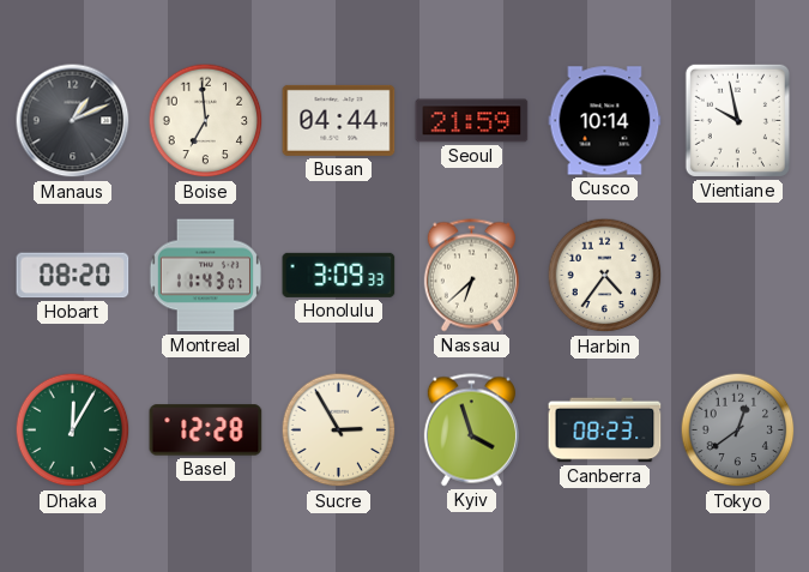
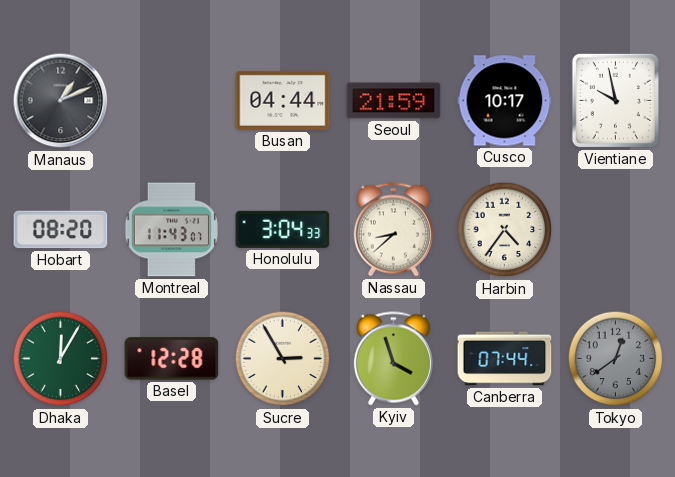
Boise: 6:59 -> none (206, 121)
Cusco: 10:14 -> 10:17 (505, 101)
Honolulu: 3:09 -> 3:04 (283, 229)
Nassau: 6:38 -> 8:38 (393, 230)
Canberra: 08:23 -> 07:44 (505, 359)
